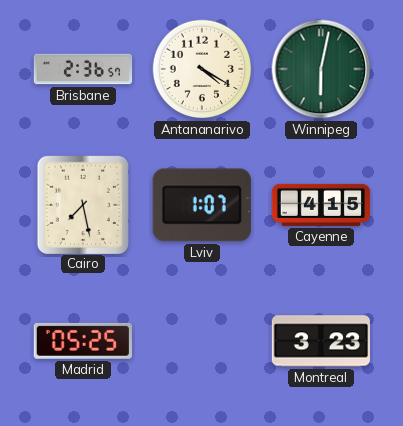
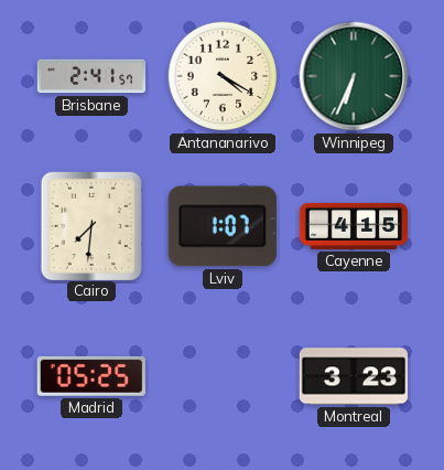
Brisbane: 2:36 -> 2:41 (91, 76)
Winnipeg: 6:02 -> 6:34 (354, 76)
Cairo: 7:28 -> 7:31 (90, 225)
